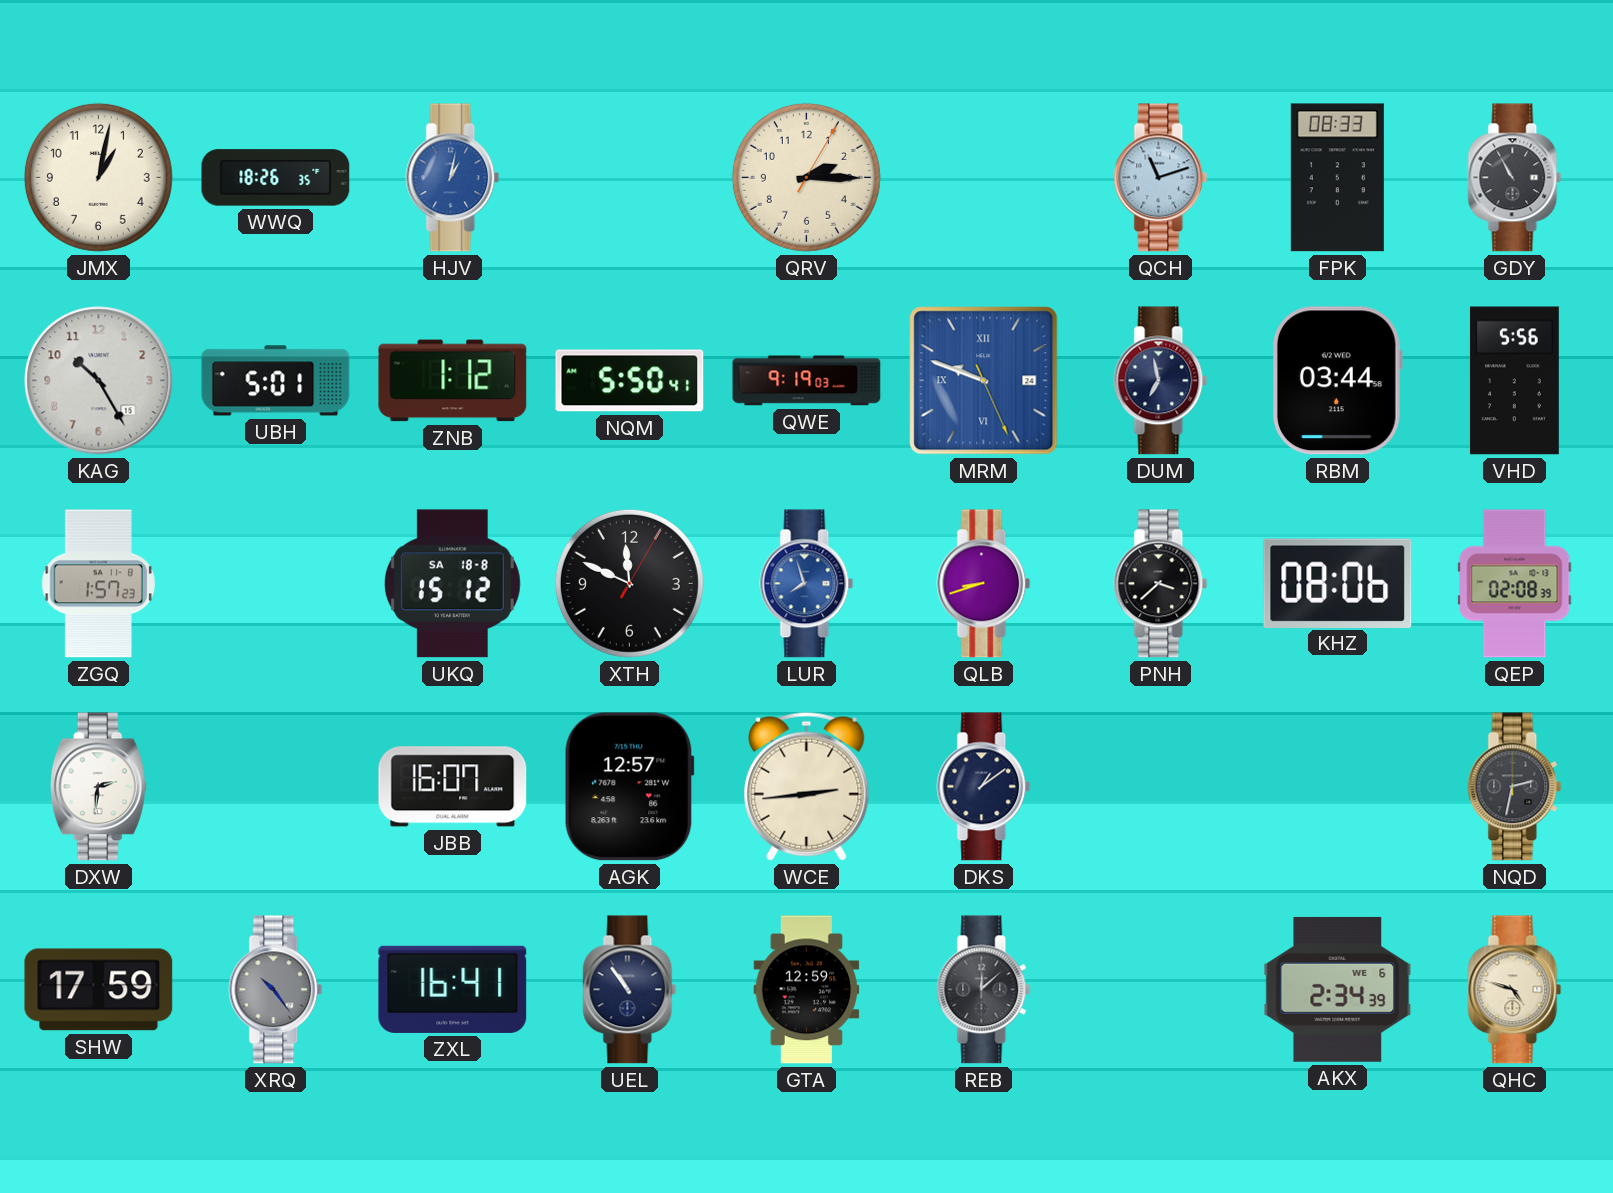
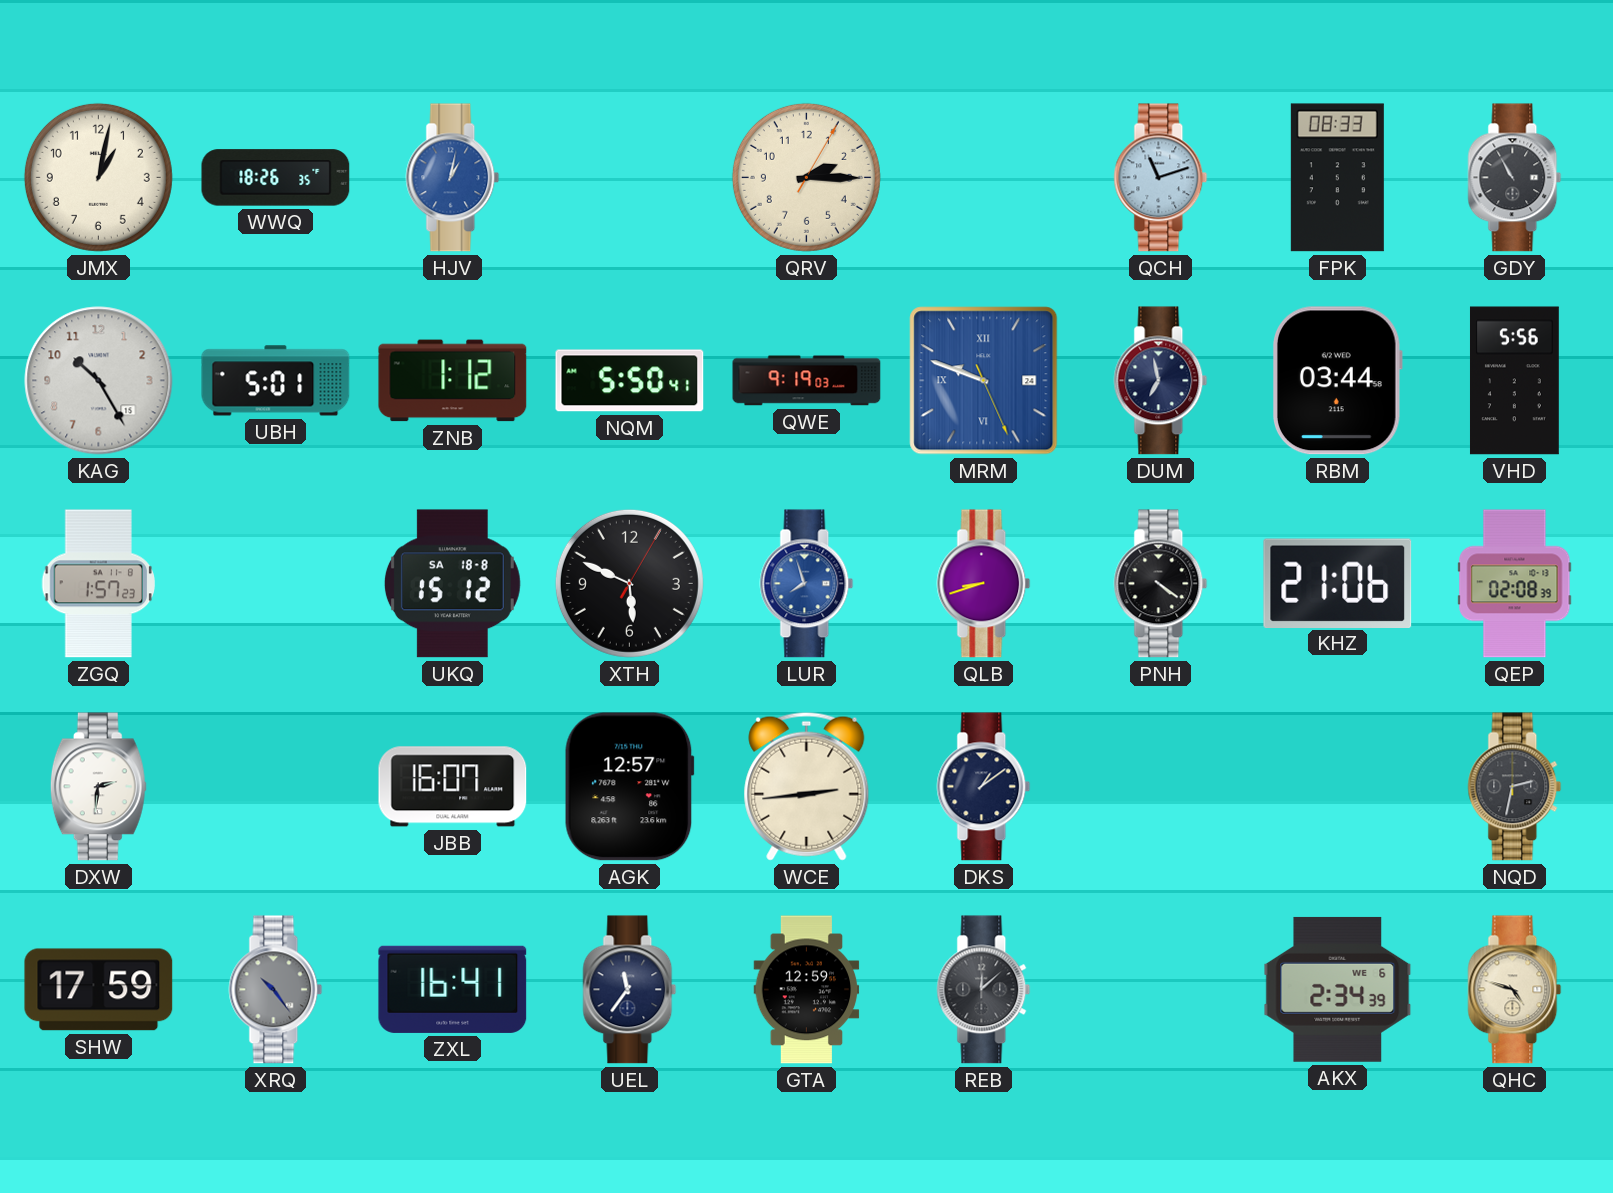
XTH: 11:49 -> 5:49 (629, 583)
PNH: 3:38 -> 4:21 (1161, 584)
KHZ: 08:06 -> 21:06 (1338, 583)
UEL: 10:54 -> 11:36 (630, 990)
